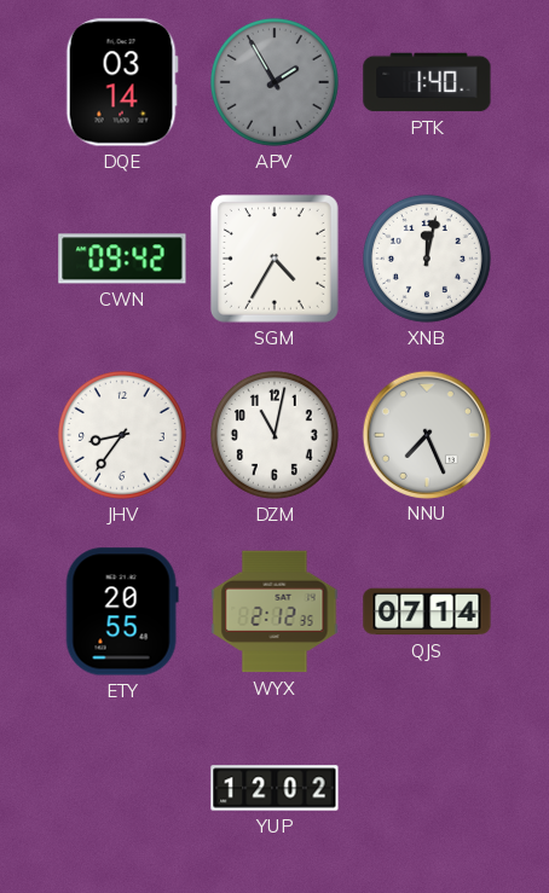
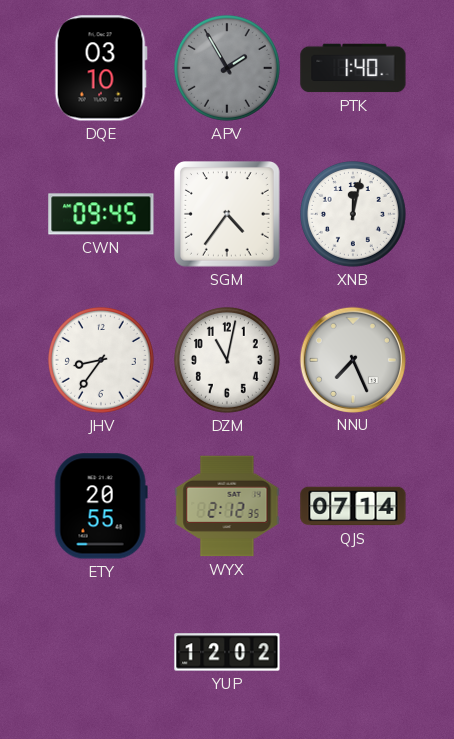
DQE: 03:14 -> 03:10 (101, 68)
CWN: 09:42 -> 09:45 (101, 214)
SGM: 4:35 -> 4:36 (228, 215)
